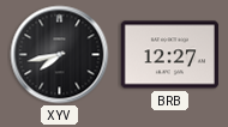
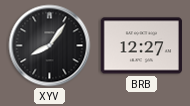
XYV: 7:43 -> 8:06 (50, 46)
